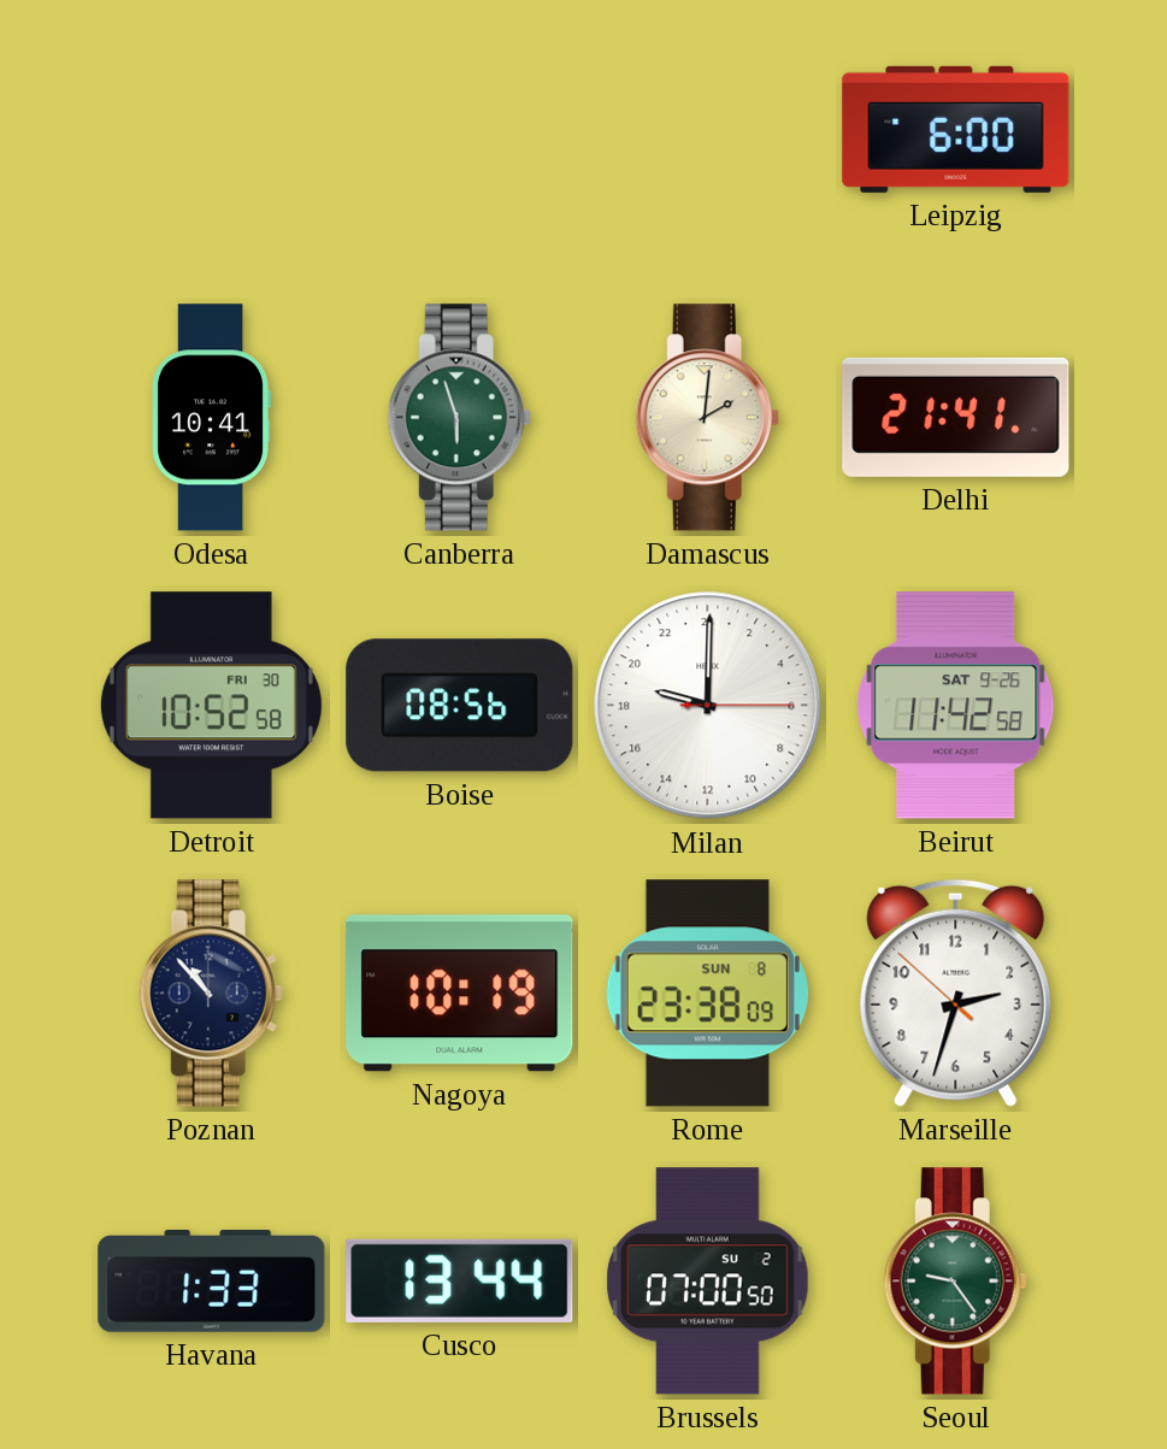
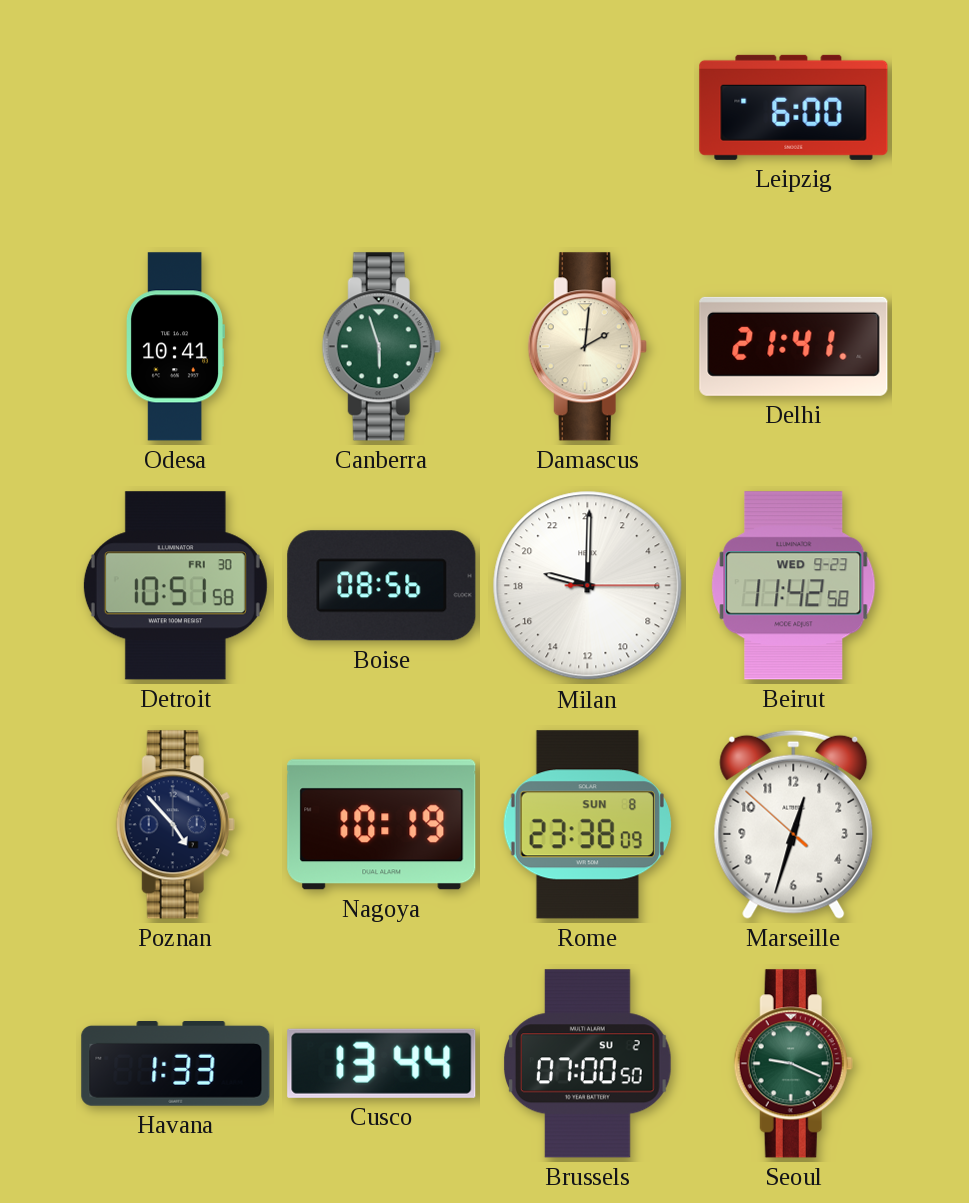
Detroit: 10:52 -> 10:51 (175, 586)
Beirut date: SAT 9-26 -> WED 9-23 (794, 586)
Poznan: 10:53 -> 4:53 (175, 825)
Marseille: 2:32 -> 12:32 (794, 824)
Seoul: 9:24 -> 9:19 (793, 1064)
